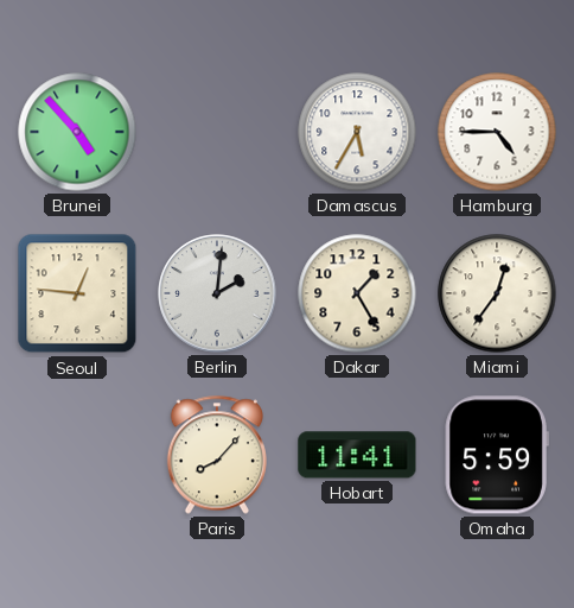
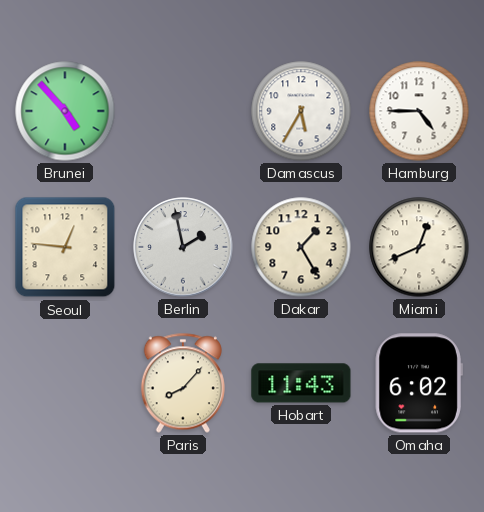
Berlin: 2:01 -> 1:58 (183, 247)
Miami: 12:36 -> 12:41 (419, 247)
Hobart: 11:41 -> 11:43 (301, 383)
Omaha: 5:59 -> 6:02 (419, 383)
